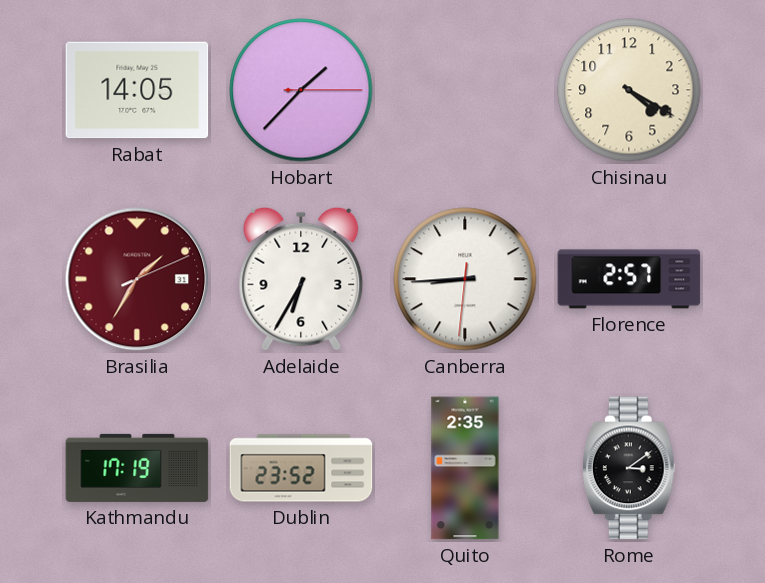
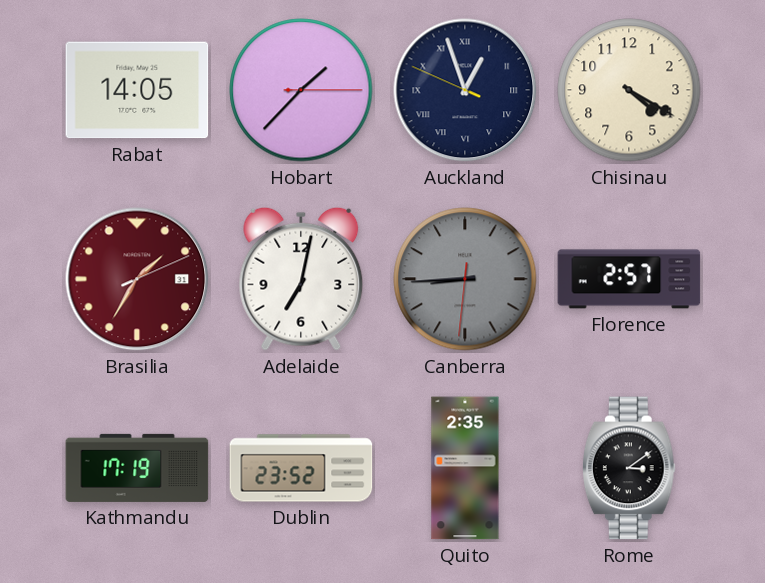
Auckland: none -> 12:56 (465, 90)
Adelaide: 6:35 -> 7:02 (301, 279)
Canberra dial: white -> grey (465, 279)
